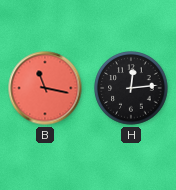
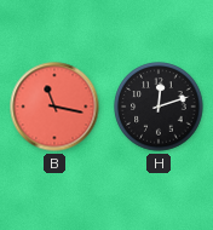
H: 12:14 -> 12:12 (159, 107)
